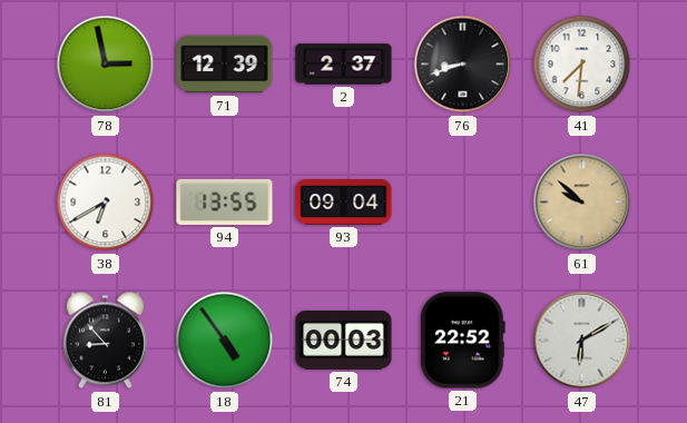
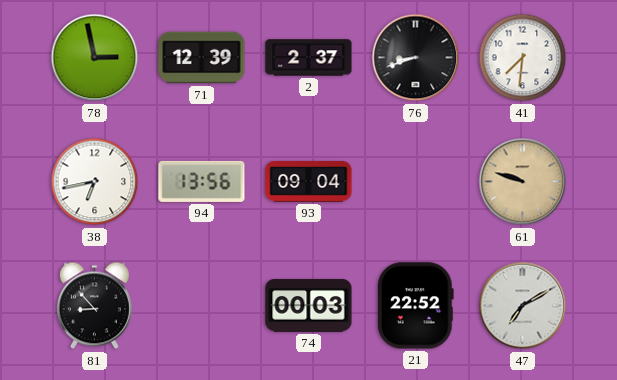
38: 6:40 -> 6:43 (95, 182)
94: 13:55 -> 13:56 (202, 181)
61: 9:52 -> 9:48 (523, 182)
18: 4:54 -> none (225, 341)
47: 6:10 -> 7:10 (523, 306)
